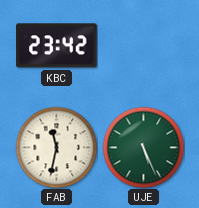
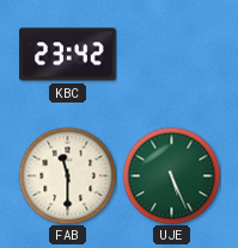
FAB: 11:32 -> 11:30 (67, 175)
